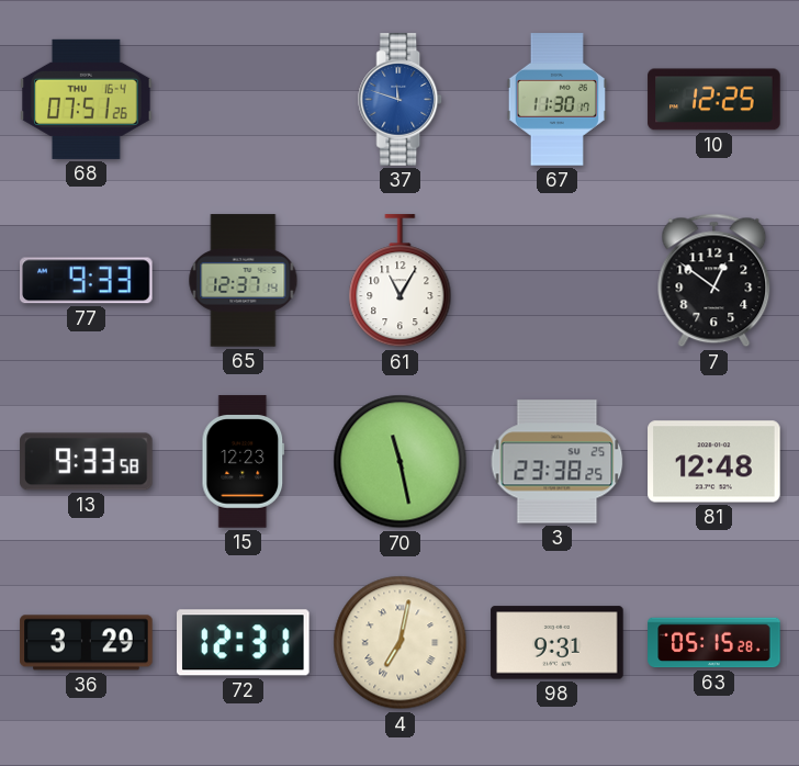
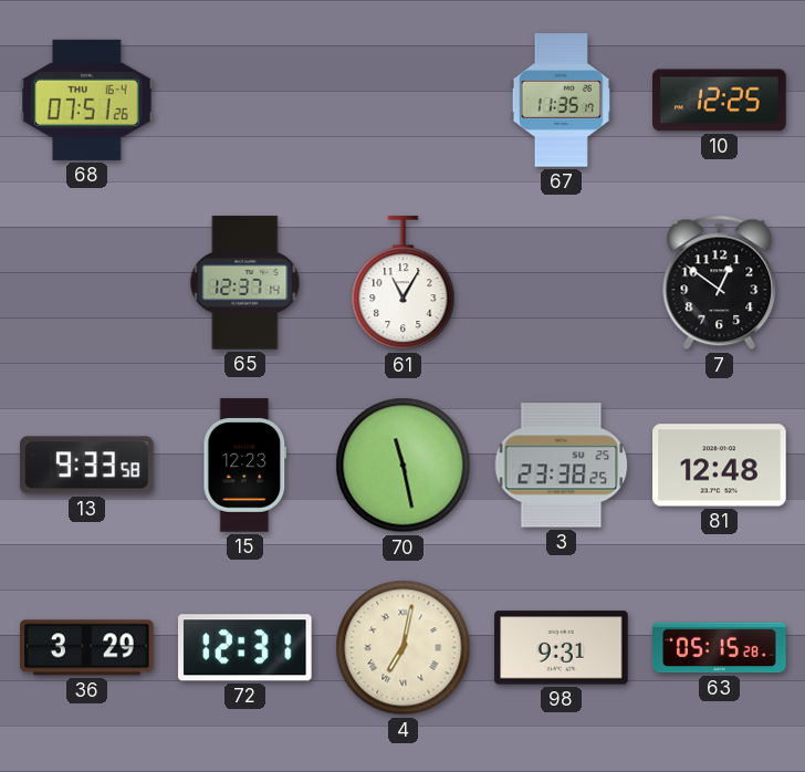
37: 11:48 -> none (401, 100)
67: 11:30 -> 11:35 (561, 101)
77: 9:33 -> none (87, 281)
